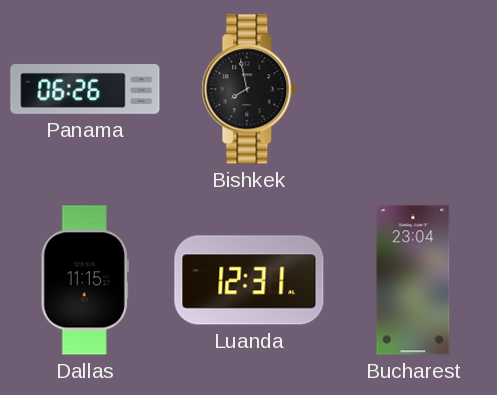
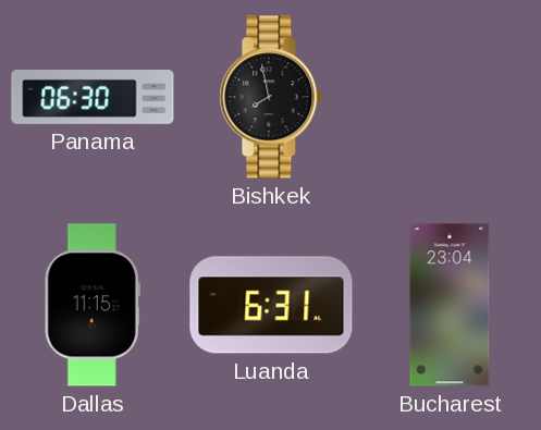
Panama: 06:26 -> 06:30 (93, 97)
Luanda: 12:31 -> 6:31 (271, 305)
